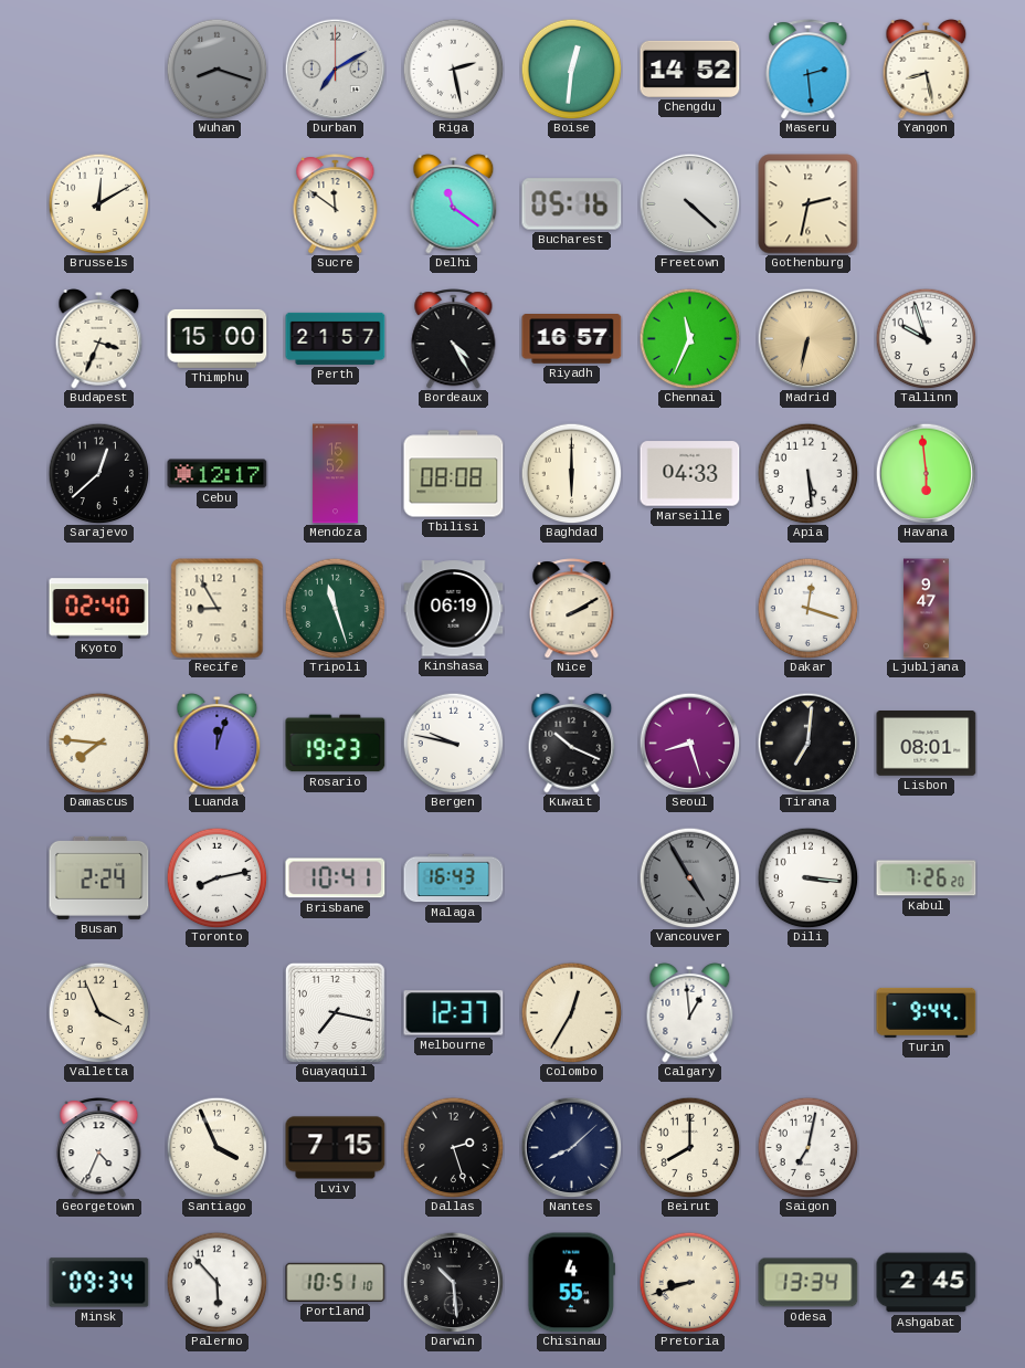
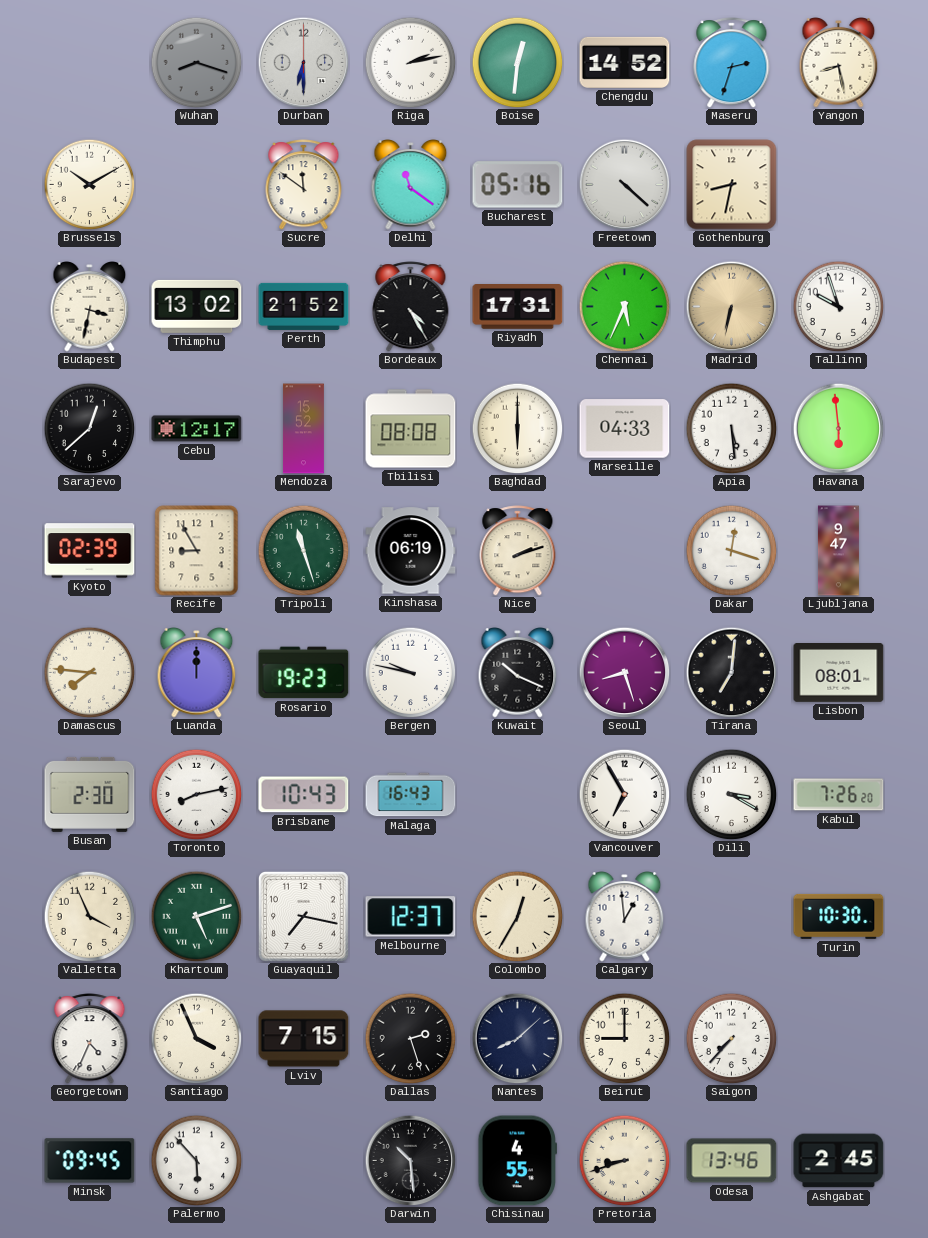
Durban: 7:10 -> 6:30 (303, 62)
Riga: 2:28 -> 2:13 (410, 62)
Maseru: 2:29 -> 2:33 (732, 63)
Brussels: 12:10 -> 10:10 (89, 184)
Gothenburg: 2:32 -> 8:32 (732, 185)
Budapest: 3:34 -> 3:32 (90, 307)
Thimphu: 15:00 -> 13:02 (197, 306)
Perth: 21:57 -> 21:52 (304, 306)
Riyadh: 16:57 -> 17:31 (518, 307)
Chennai: 11:34 -> 5:34 (624, 306)
Kyoto: 02:40 -> 02:39 (90, 551)
Nice: 2:10 -> 2:12 (518, 551)
Luanda: 12:03 -> 12:00 (197, 673)
Busan: 2:24 -> 2:30 (90, 794)
Brisbane: 10:41 -> 10:43 (304, 795)
Vancouver: 4:55 -> 6:55 (624, 794)
Vancouver dial: grey -> white (624, 794)
Dili: 3:16 -> 3:20 (731, 794)
Khartoum: none -> 5:12 (196, 916)
Turin: 9:44 -> 10:30 (839, 916)
Beirut: 8:00 -> 9:00 (624, 1038)
Saigon: 7:02 -> 7:37 (731, 1038)
Minsk: 09:34 -> 09:45 (90, 1161)
Portland: 10:51 -> none (336, 1282)
Odesa: 13:34 -> 13:46 (732, 1161)
